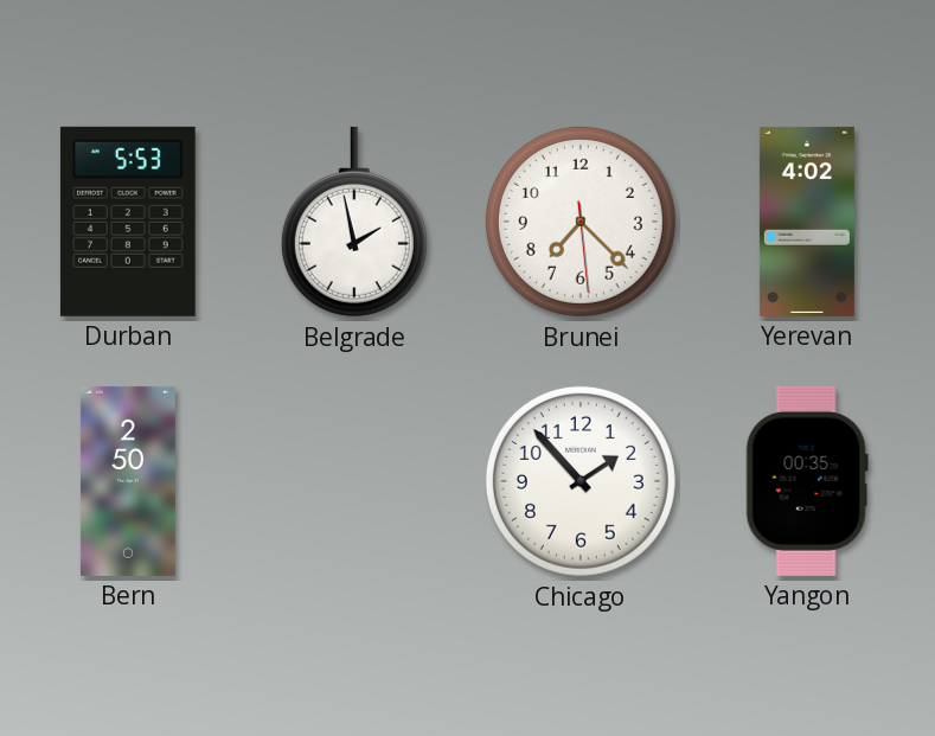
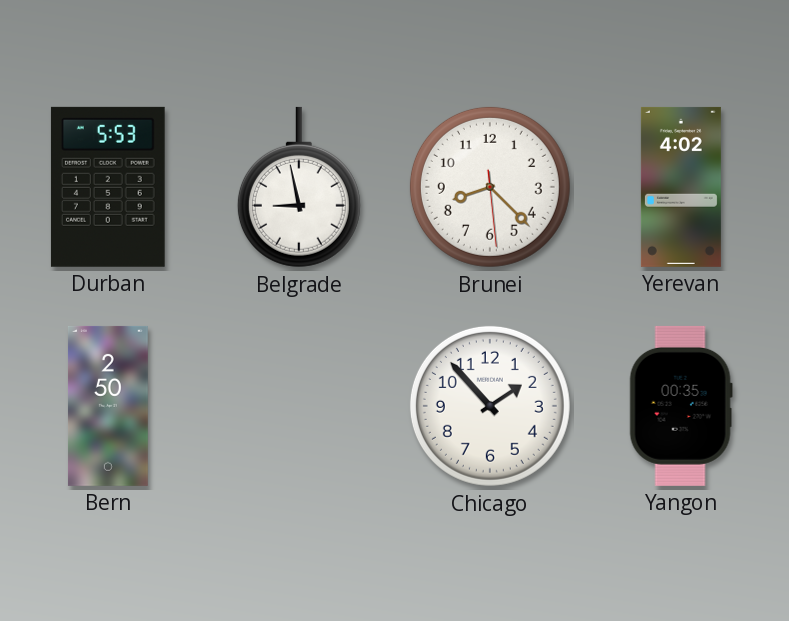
Belgrade: 1:58 -> 8:58 (299, 187)
Brunei: 7:22 -> 8:22 (490, 187)
